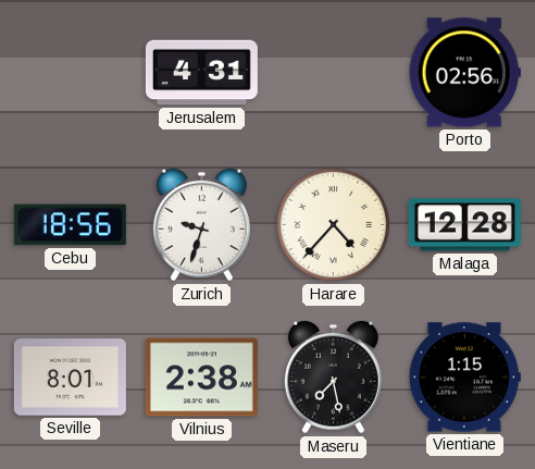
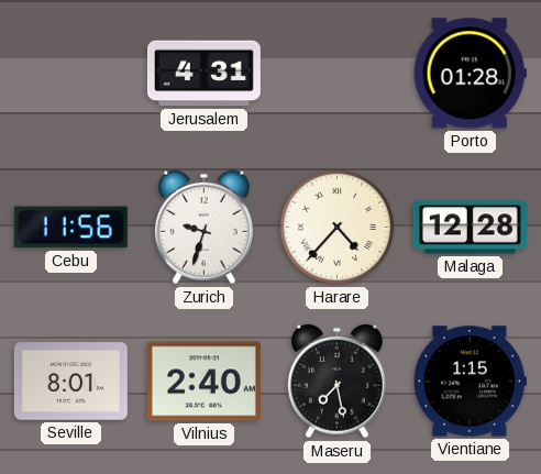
Porto: 02:56 -> 01:28 (470, 74)
Cebu: 18:56 -> 11:56 (70, 228)
Vilnius: 2:38 -> 2:40 (203, 382)
